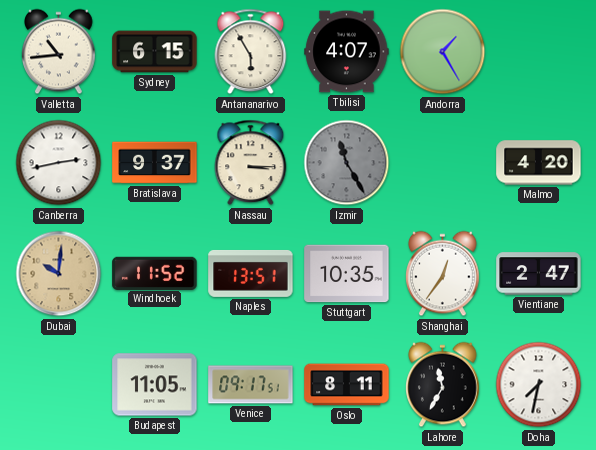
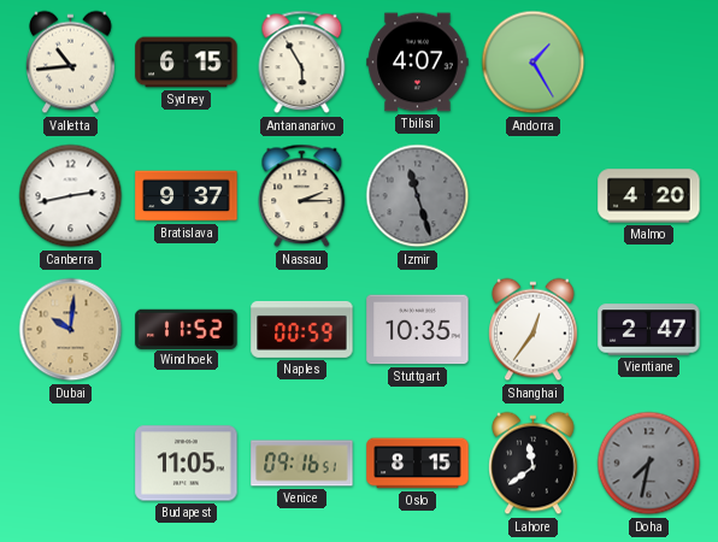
Nassau: 3:15 -> 2:15 (302, 196)
Izmir: 11:25 -> 11:27 (418, 196)
Naples: 13:51 -> 00:59 (302, 329)
Venice: 09:17 -> 09:16 (302, 464)
Oslo: 8:11 -> 8:15 (418, 464)
Lahore: 11:35 -> 11:39 (534, 464)
Doha dial: white -> grey (649, 464)
